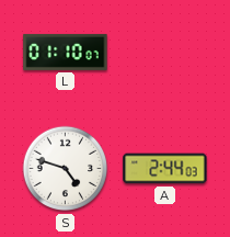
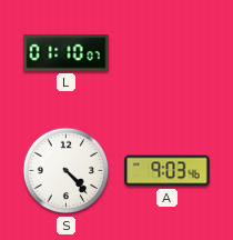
S: 4:48 -> 4:23 (67, 171)
A: 2:44 -> 9:03 (168, 171)
